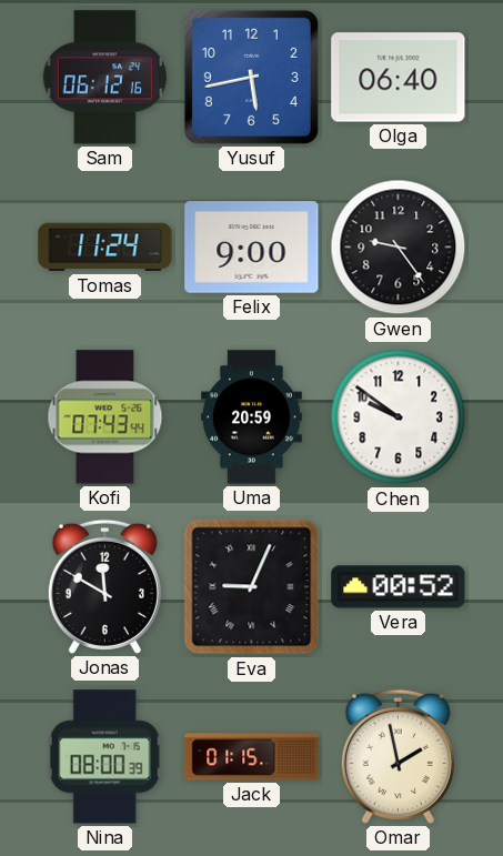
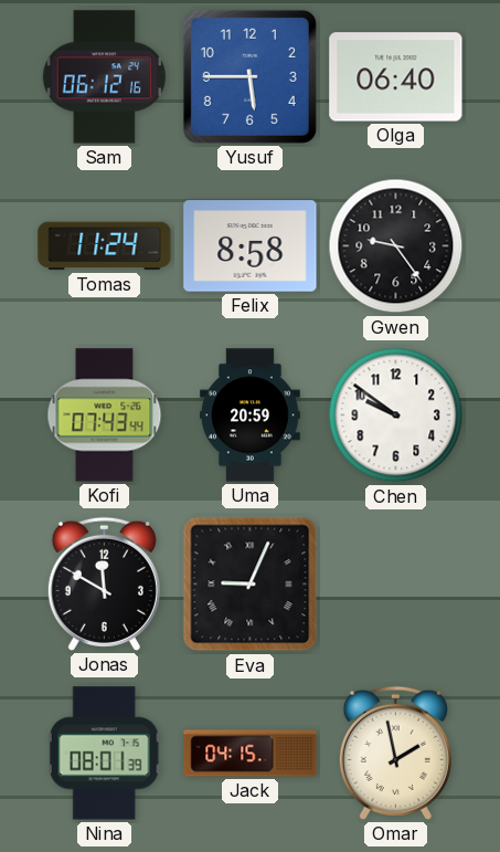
Yusuf: 5:43 -> 5:45 (249, 76)
Felix: 9:00 -> 8:58 (251, 246)
Vera: 00:52 -> none (399, 587)
Nina: 08:00 -> 08:01 (104, 754)
Jack: 01:15 -> 04:15 (251, 754)
